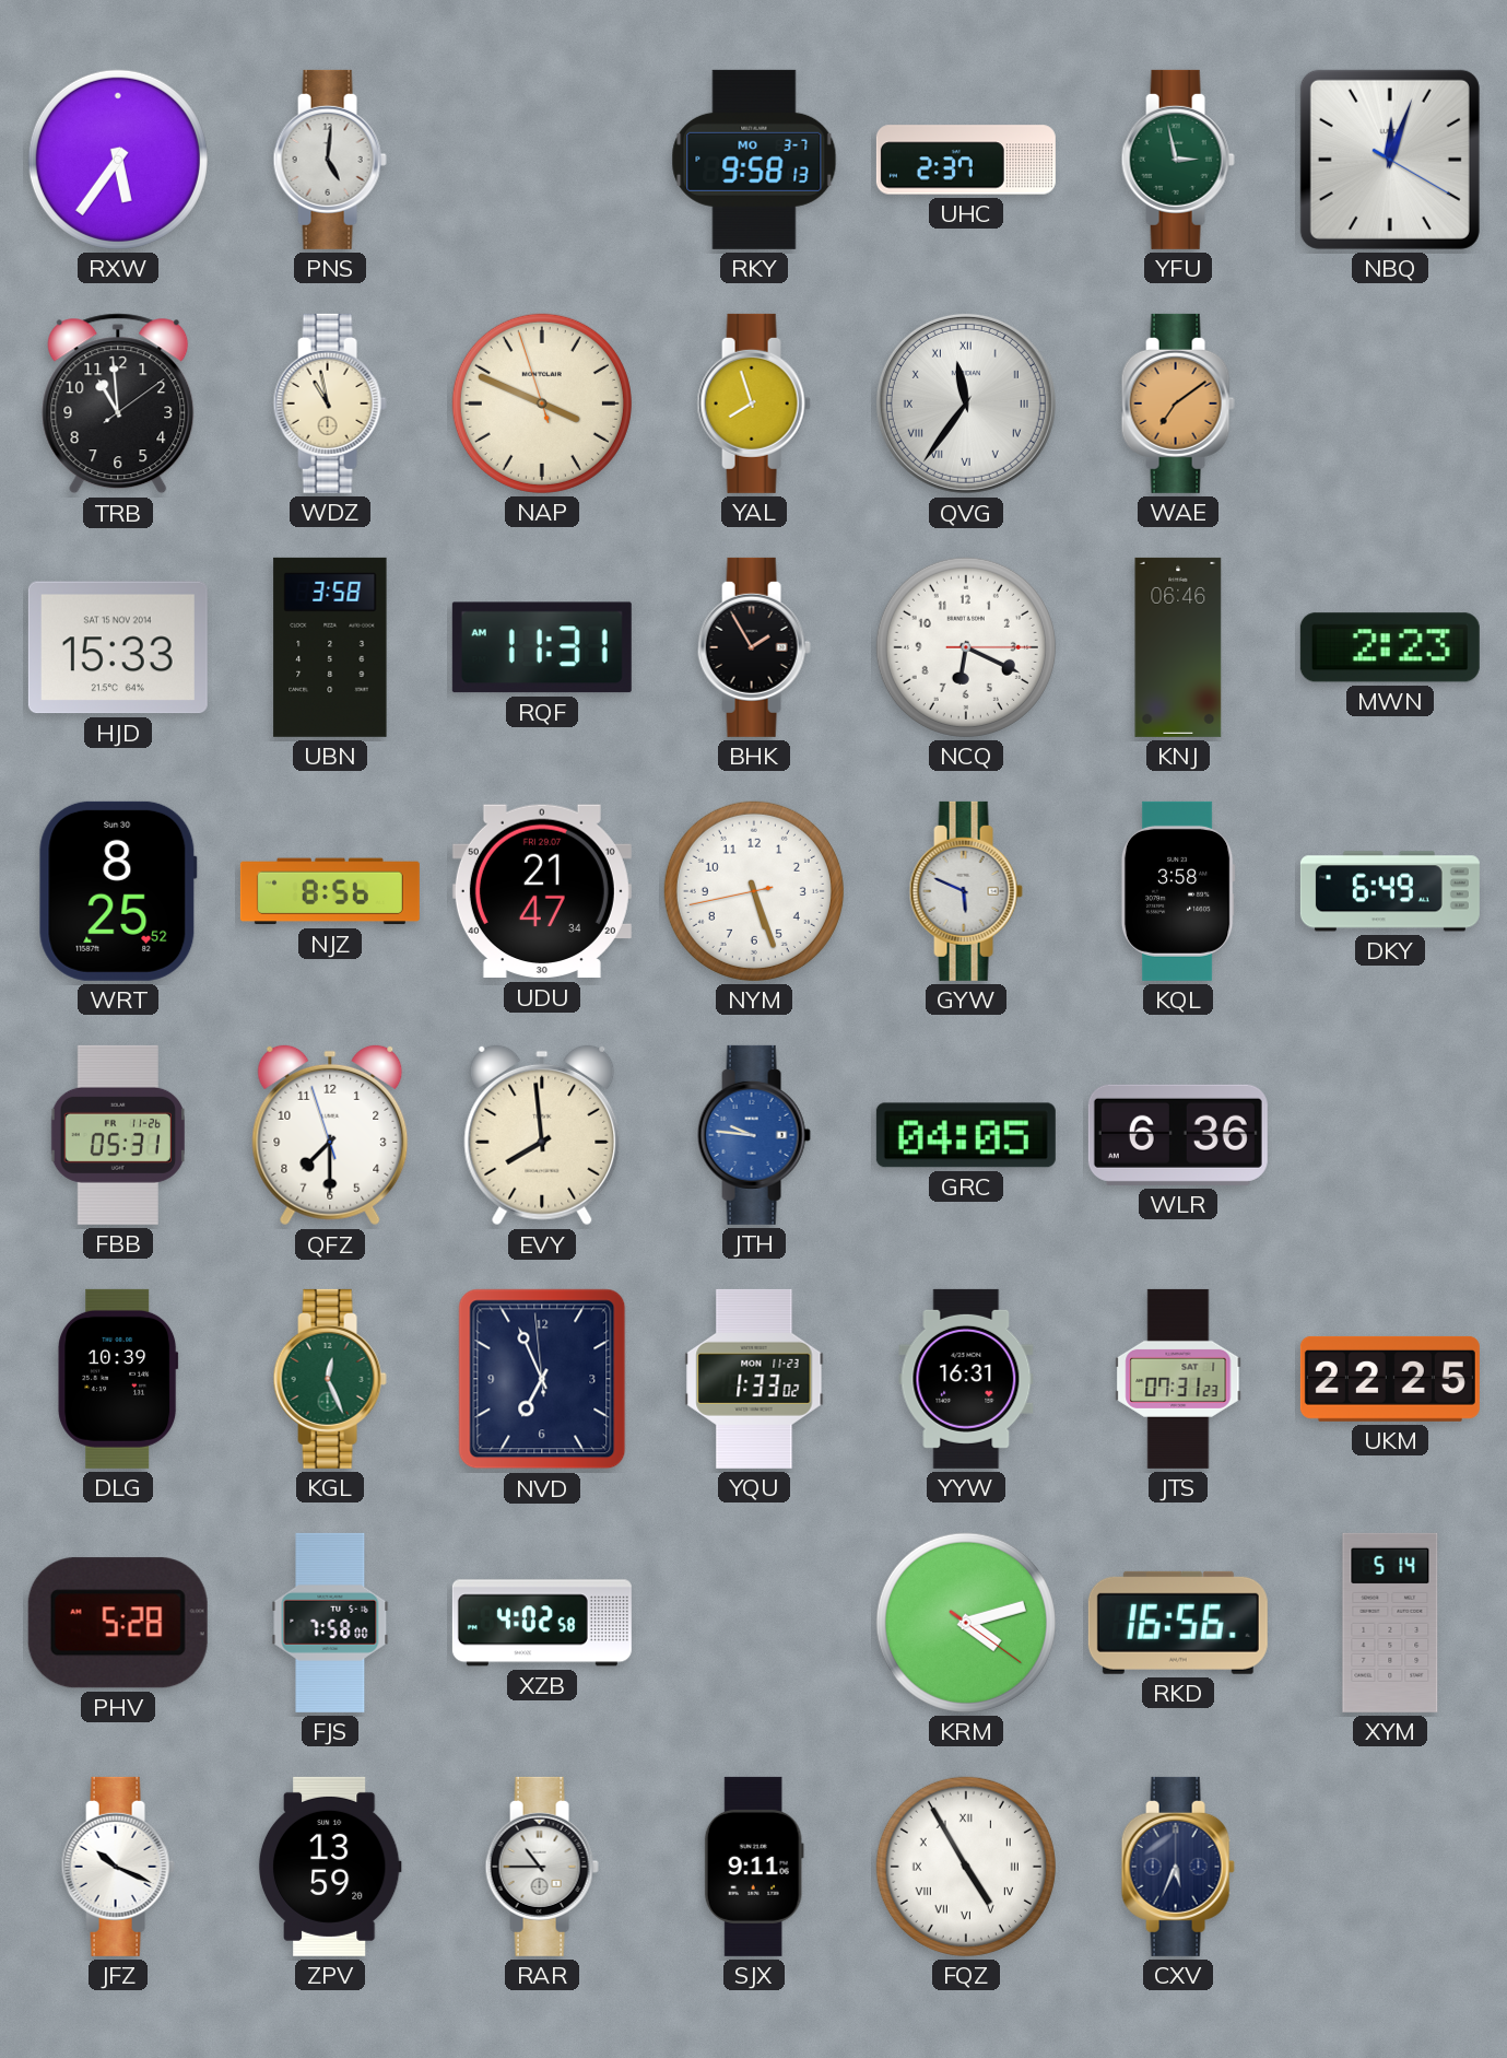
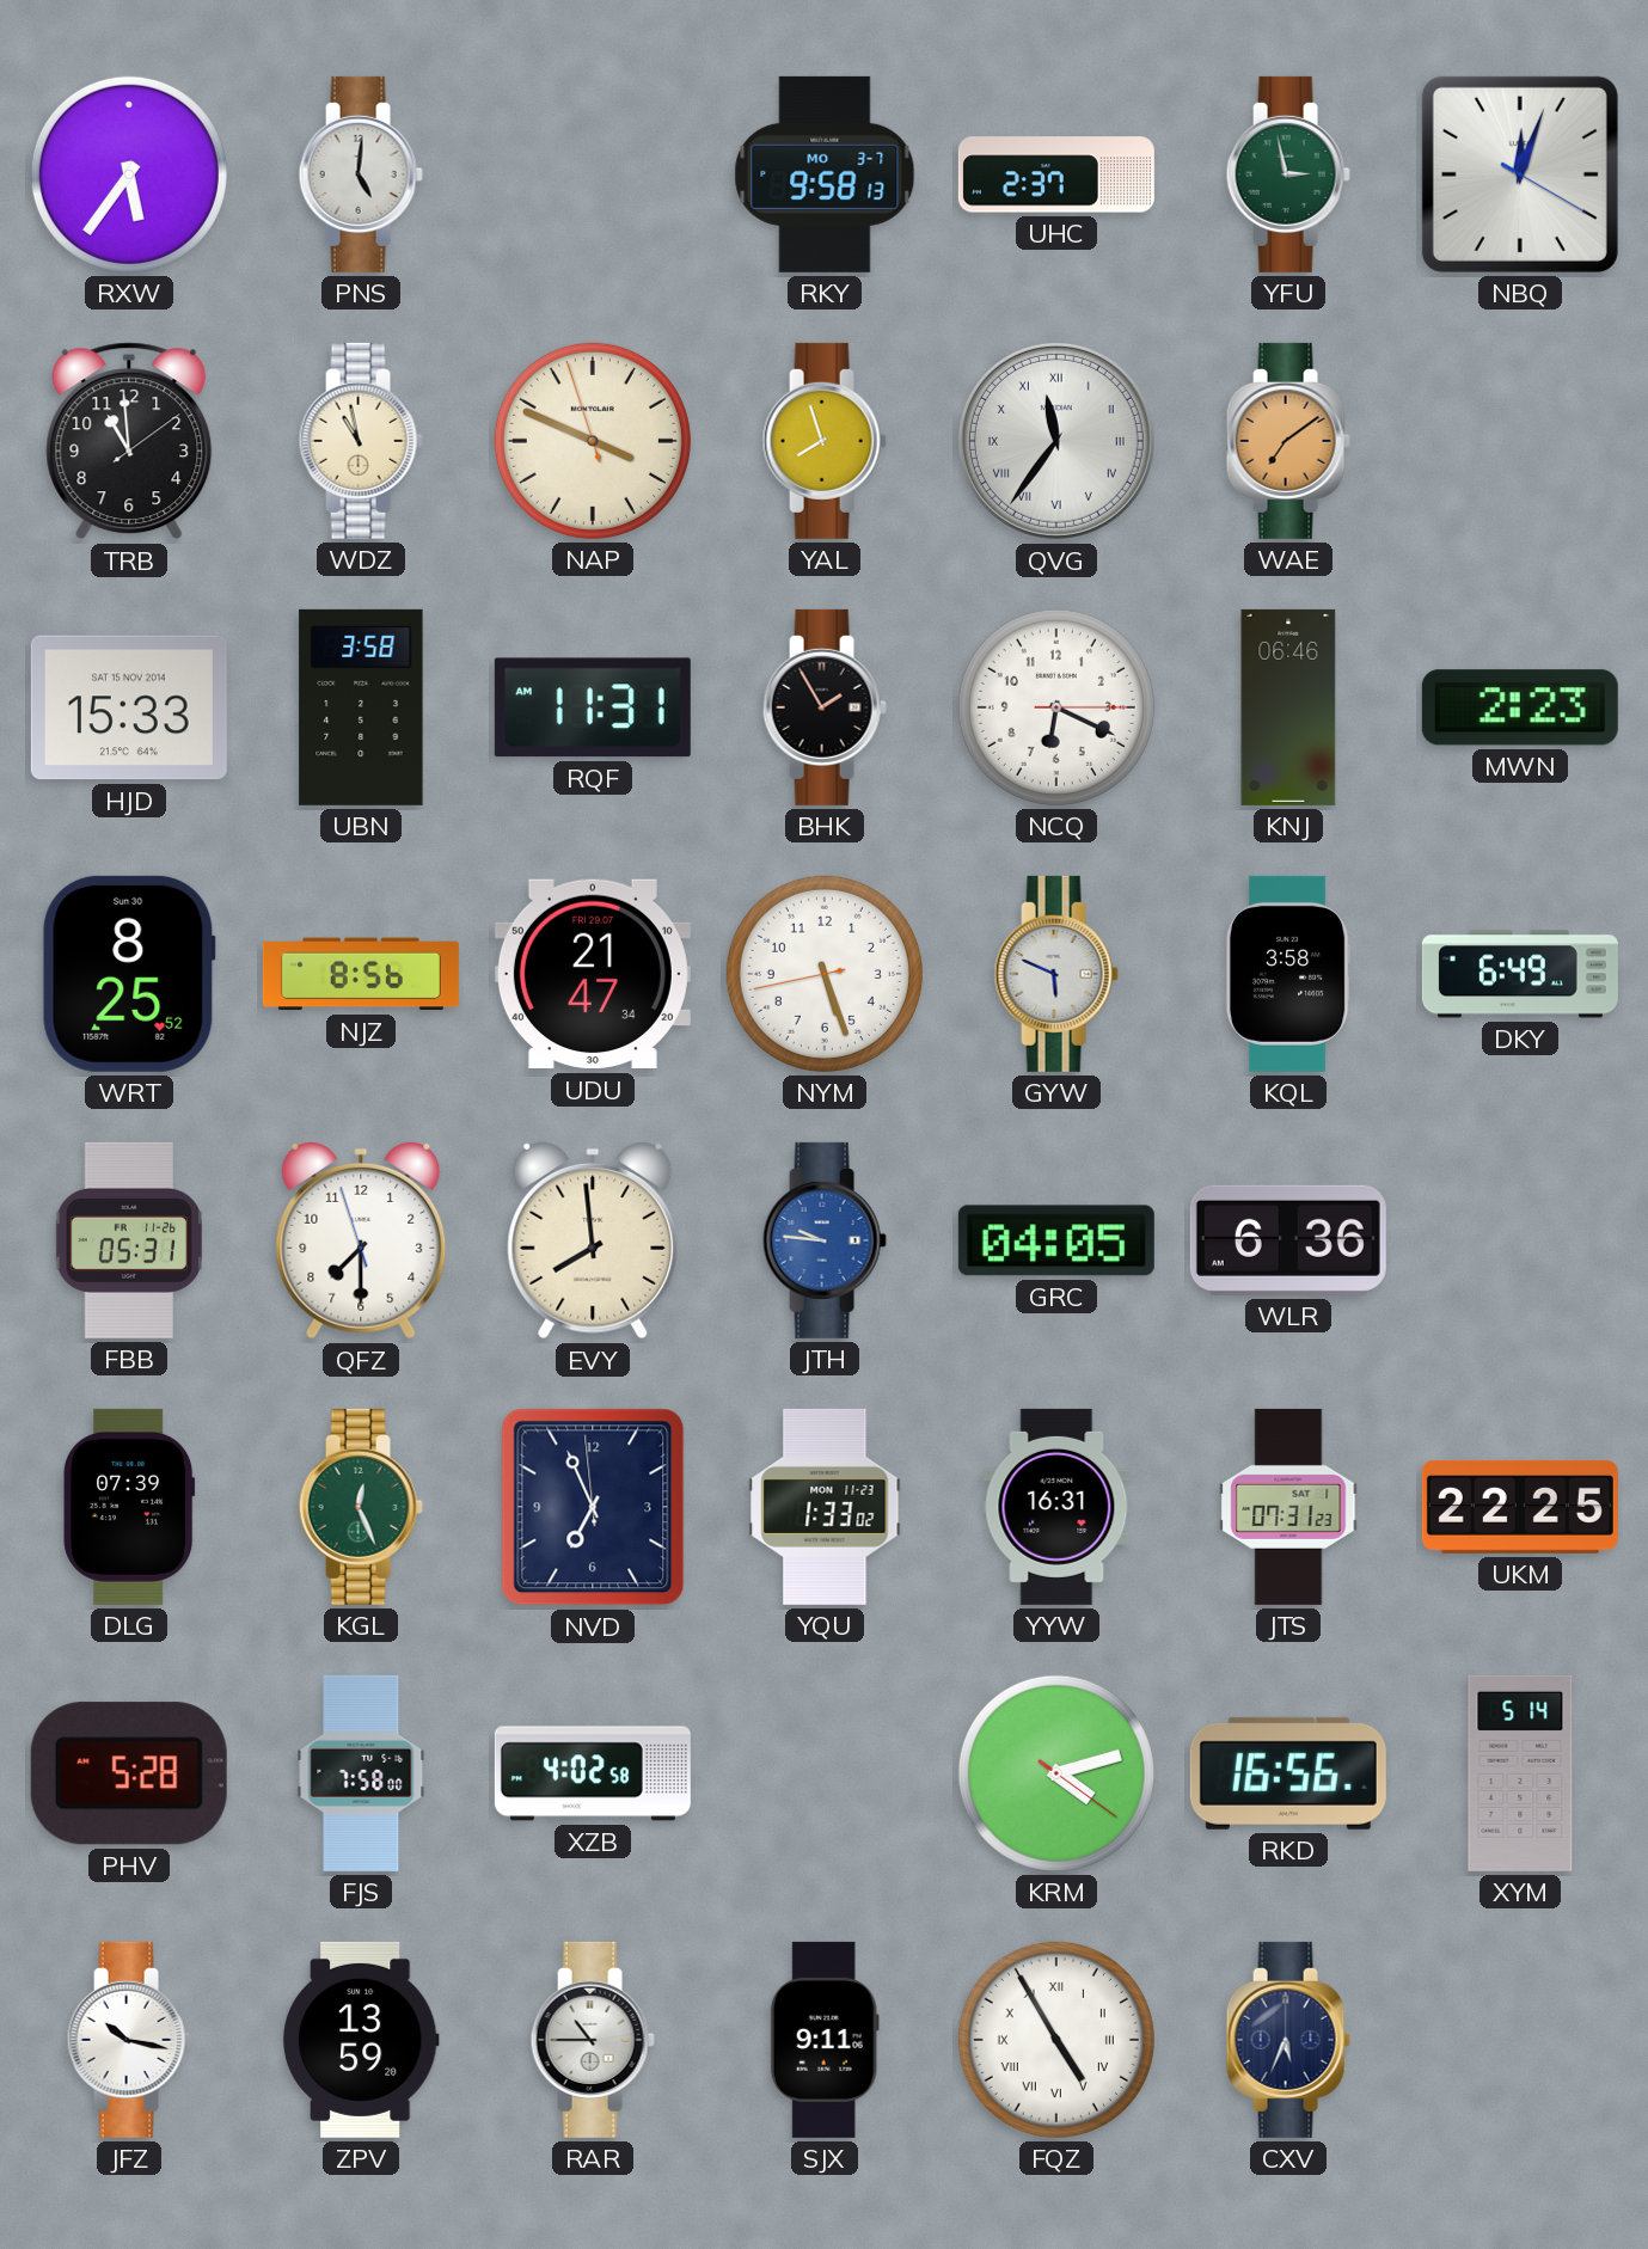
DLG: 10:39 -> 07:39 (129, 1507)
JFZ: 10:19 -> 10:17 (129, 2040)
